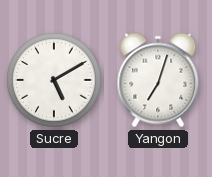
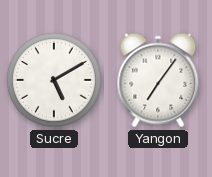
Yangon: 7:03 -> 7:06 (158, 80)
